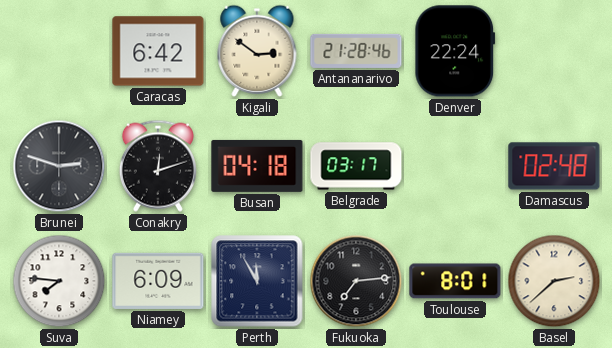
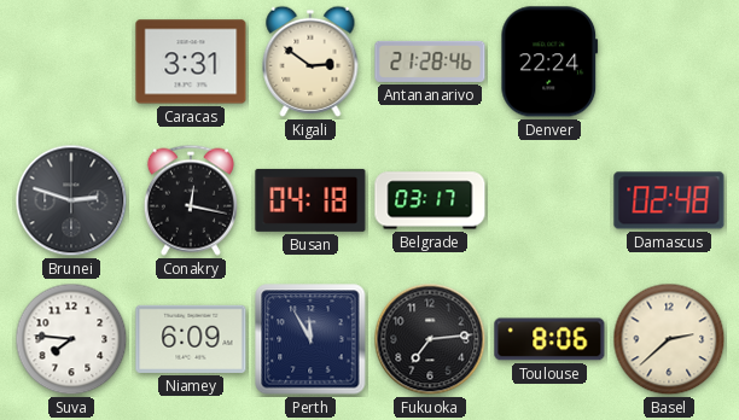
Caracas: 6:42 -> 3:31 (191, 62)
Conakry: 12:12 -> 12:17 (191, 200)
Toulouse: 8:01 -> 8:06 (549, 339)
